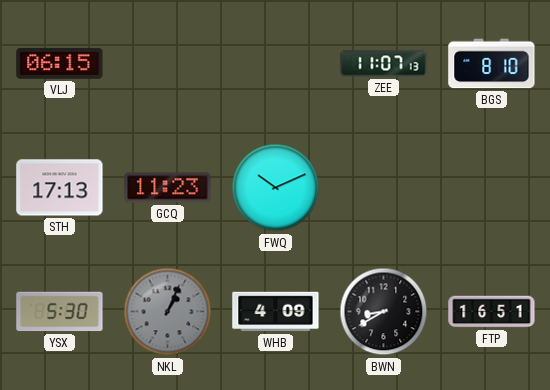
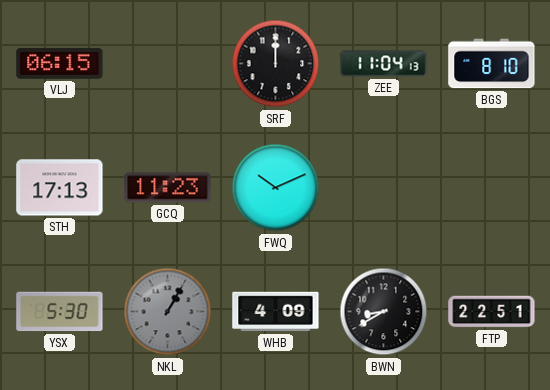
SRF: none -> 12:00 (276, 64)
ZEE: 11:07 -> 11:04 (384, 64)
NKL: 1:04 -> 1:05 (168, 312)
FTP: 16:51 -> 22:51 (492, 312)
